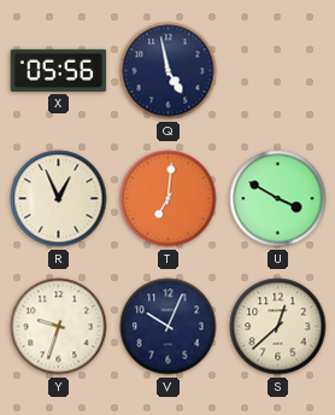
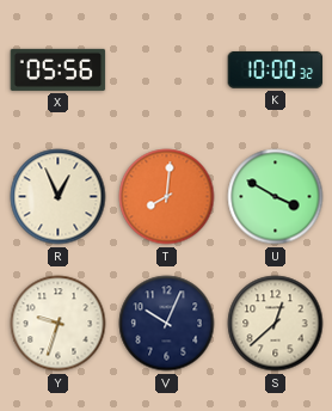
Q: 4:58 -> none (169, 71)
K: none -> 10:00 (276, 69)
T: 7:01 -> 8:01 (167, 197)
